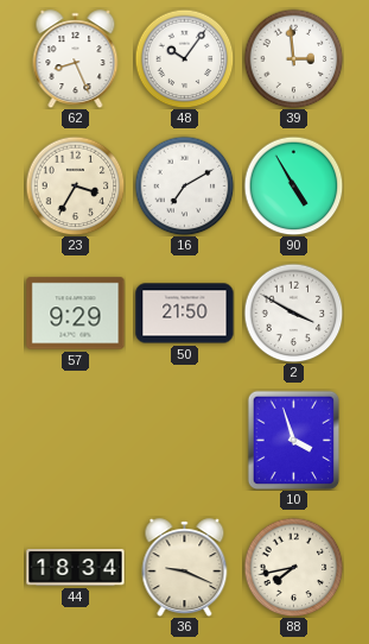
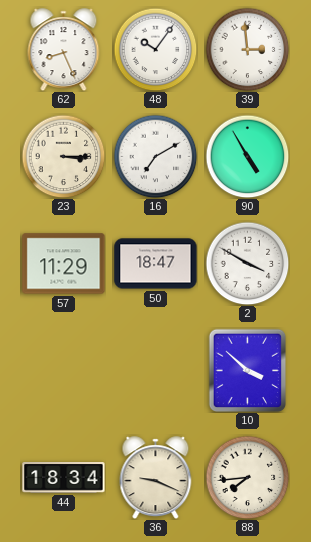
23: 3:35 -> 3:15 (63, 156)
57: 9:29 -> 11:29 (64, 264)
50: 21:50 -> 18:47 (156, 264)
10: 3:57 -> 3:52 (248, 370)
88: 7:43 -> 7:44 (247, 477)
